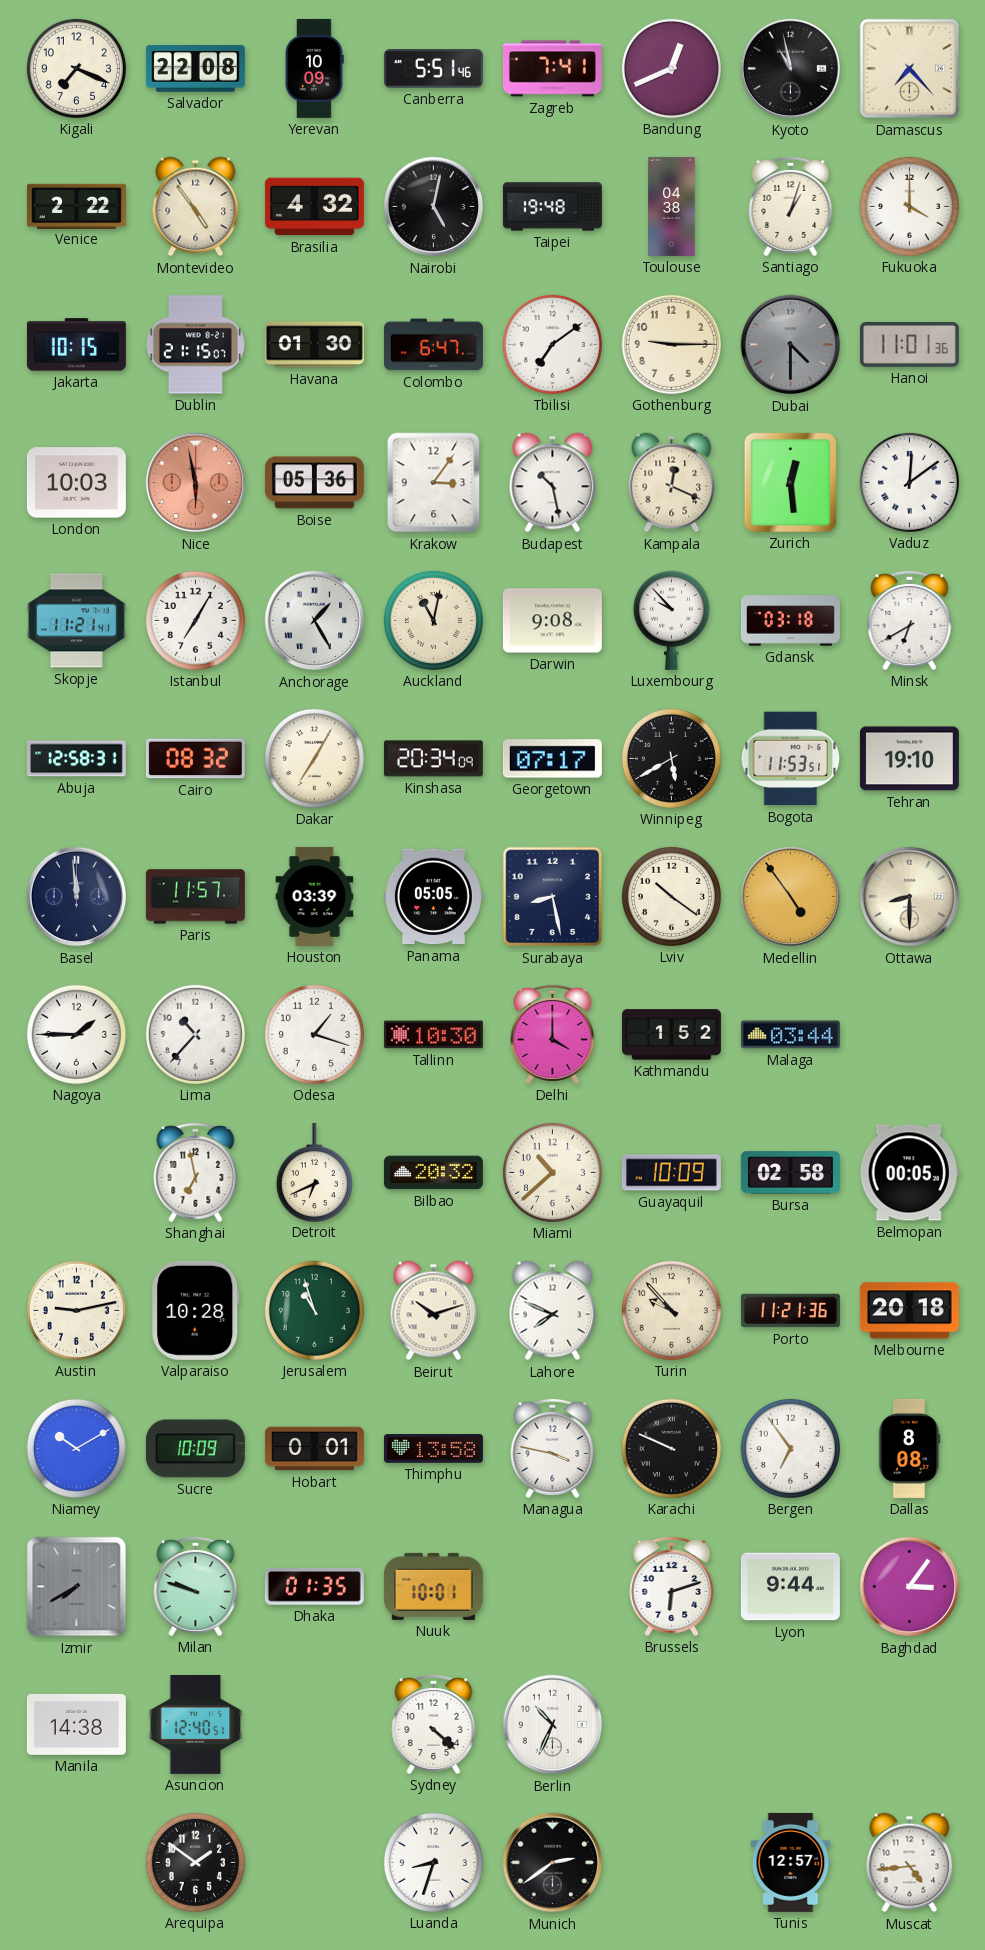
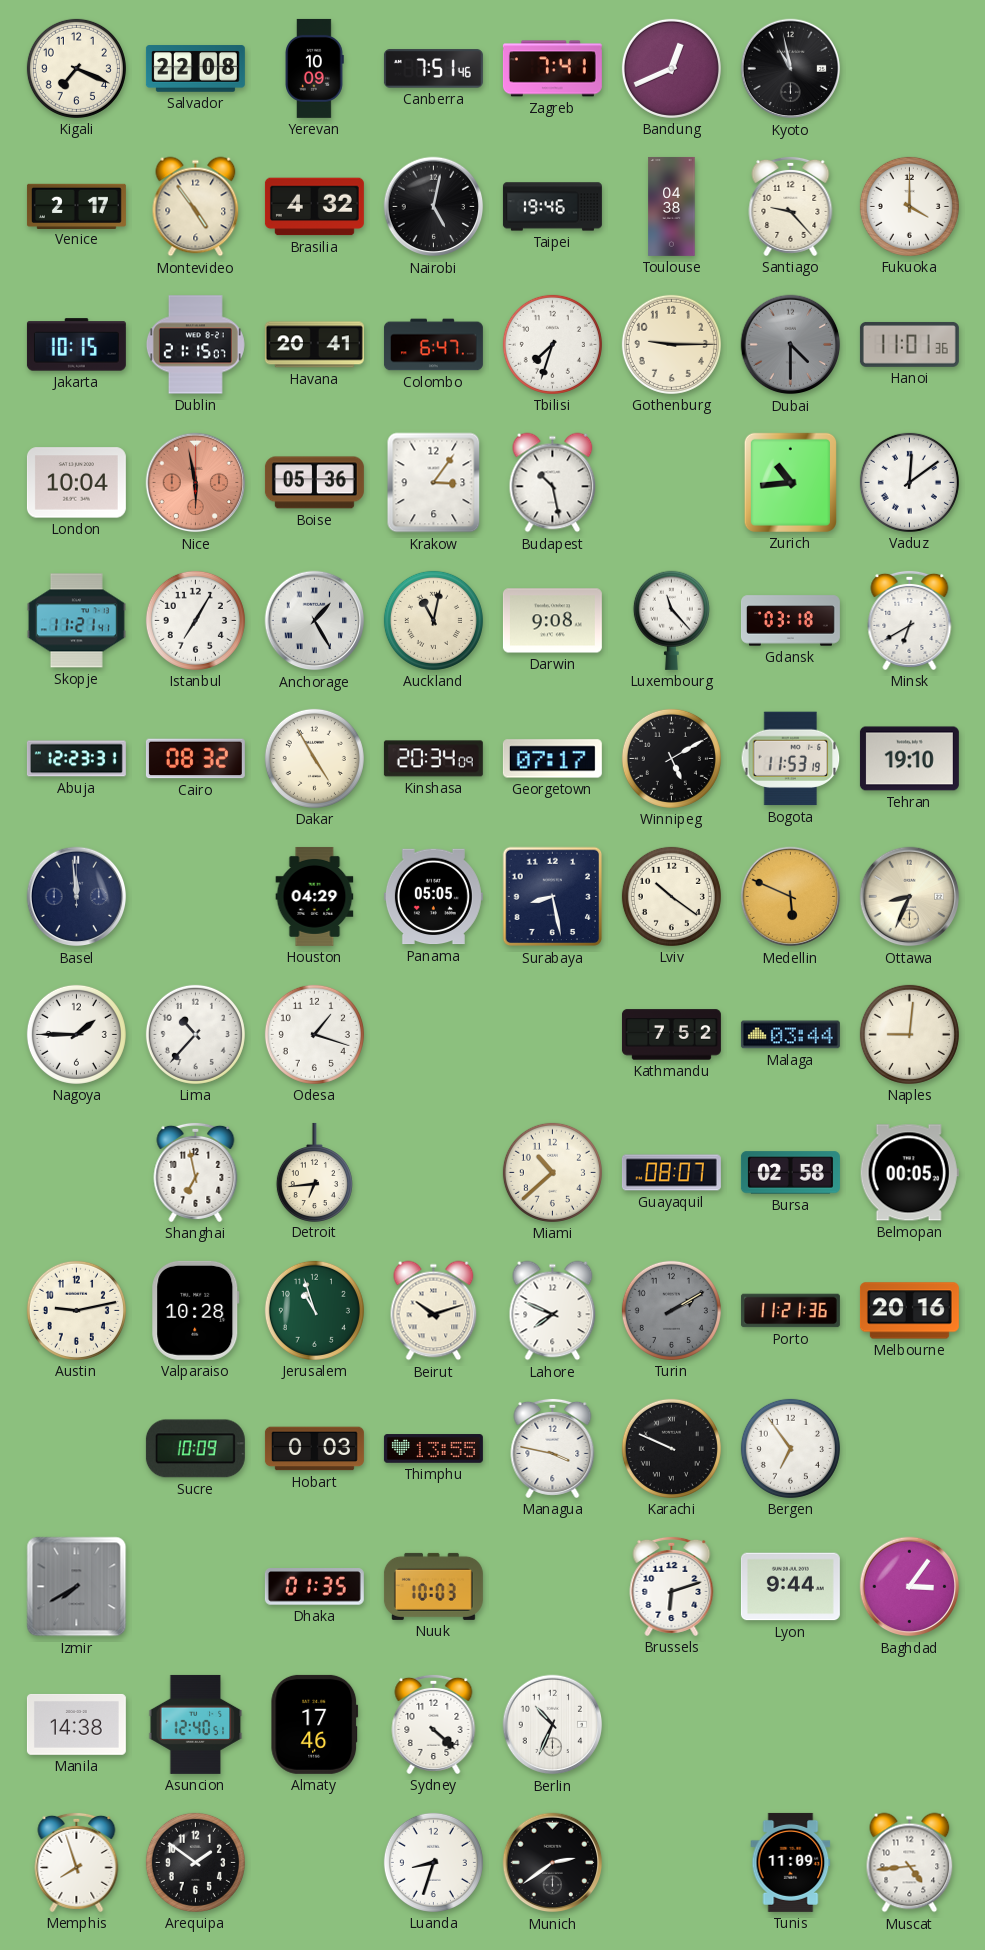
Canberra: 5:51 -> 7:51 (433, 69)
Damascus: 7:23 -> none (910, 69)
Venice: 2:22 -> 2:17 (76, 206)
Taipei: 19:48 -> 19:46 (552, 207)
Santiago: 1:03 -> 9:23 (791, 206)
Havana: 01:30 -> 20:41 (314, 345)
Tbilisi: 7:09 -> 7:33 (552, 344)
London: 10:03 -> 10:04 (76, 483)
Kampala: 12:19 -> none (672, 483)
Zurich: 12:29 -> 10:44 (790, 482)
Luxembourg: 9:53 -> 11:23 (671, 620)
Abuja: 12:58 -> 12:23 (76, 759)
Dakar: 7:05 -> 4:55 (314, 758)
Winnipeg: 5:40 -> 5:10 (671, 758)
Bogota: 11:53:51 -> 11:53:19 (791, 759)
Paris: 11:57 -> none (195, 897)
Houston: 03:39 -> 04:29 (315, 896)
Medellin: 4:54 -> 5:49 (791, 897)
Ottawa: 8:30 -> 8:34 (910, 897)
Tallinn: 10:30 -> none (433, 1035)
Delhi: 4:00 -> none (553, 1034)
Kathmandu: 1:52 -> 7:52 (671, 1035)
Naples: none -> 9:01 (909, 1034)
Detroit: 6:41 -> 6:44 (314, 1172)
Bilbao: 20:32 -> none (433, 1173)
Guayaquil: 10:09 -> 08:07 (671, 1173)
Turin: 9:53 -> 2:10 (671, 1310)
Turin dial: cream -> grey (671, 1310)
Melbourne: 20:18 -> 20:16 (909, 1311)
Niamey: 10:10 -> none (76, 1448)
Hobart: 0:01 -> 0:03 (314, 1449)
Thimphu: 13:58 -> 13:55 (433, 1449)
Dallas: 8:08 -> none (909, 1448)
Milan: 9:48 -> none (196, 1586)
Nuuk: 10:01 -> 10:03 (433, 1586)
Almaty: none -> 17:46 (315, 1724)
Memphis: none -> 7:57 (77, 1862)
Tunis: 12:57 -> 11:09 (791, 1862)
